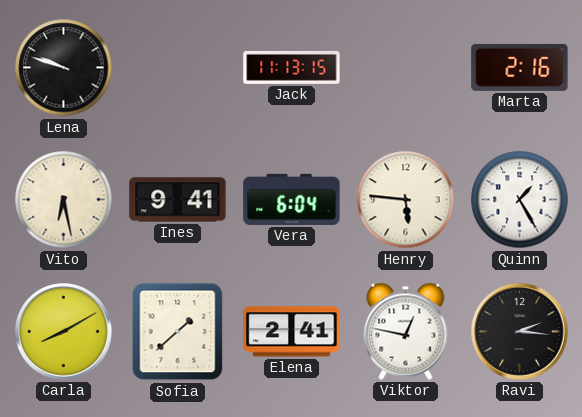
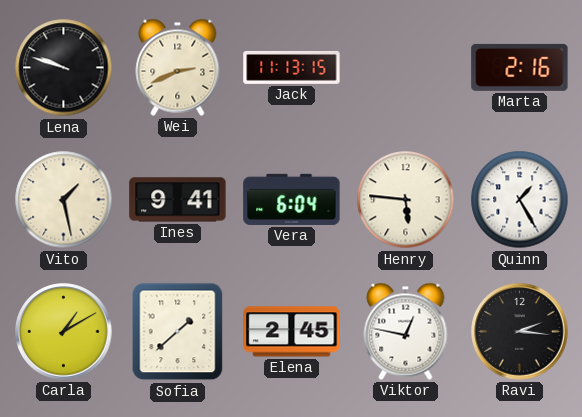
Wei: none -> 2:41 (178, 67)
Vito: 6:28 -> 1:28 (64, 200)
Carla: 8:10 -> 1:10 (64, 332)
Elena: 2:41 -> 2:45 (292, 332)
